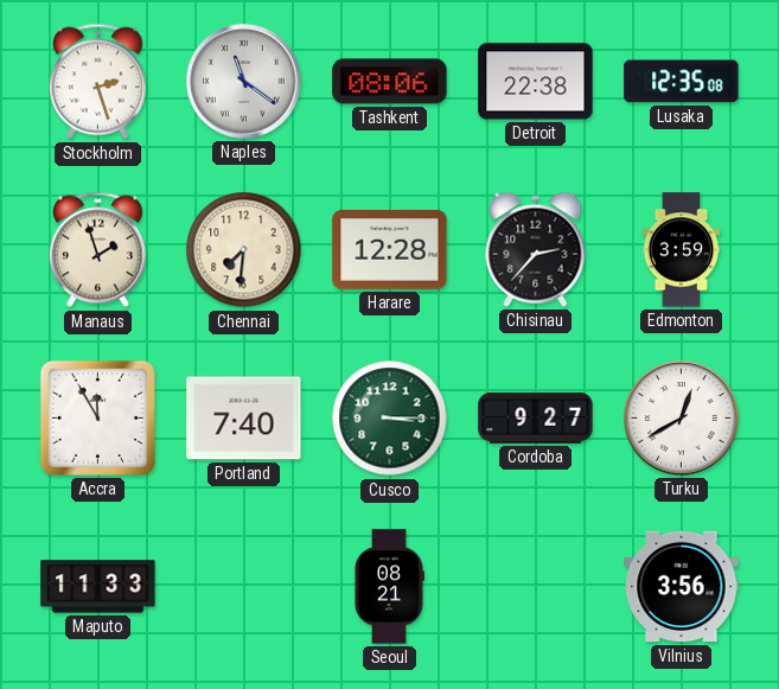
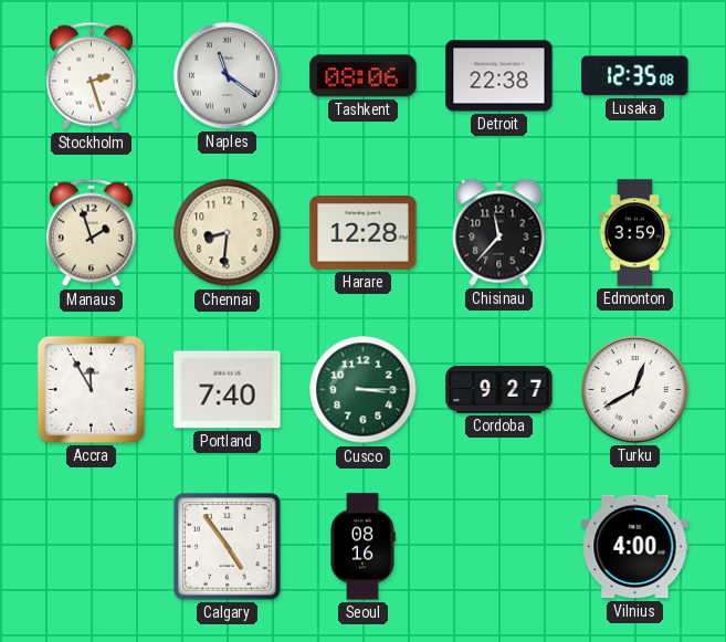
Chennai: 7:31 -> 8:31 (228, 233)
Chisinau: 2:37 -> 11:37 (499, 232)
Maputo: 11:33 -> none (98, 587)
Calgary: none -> 4:54 (228, 547)
Seoul: 08:21 -> 08:16 (364, 547)
Vilnius: 3:56 -> 4:00 (635, 547)
